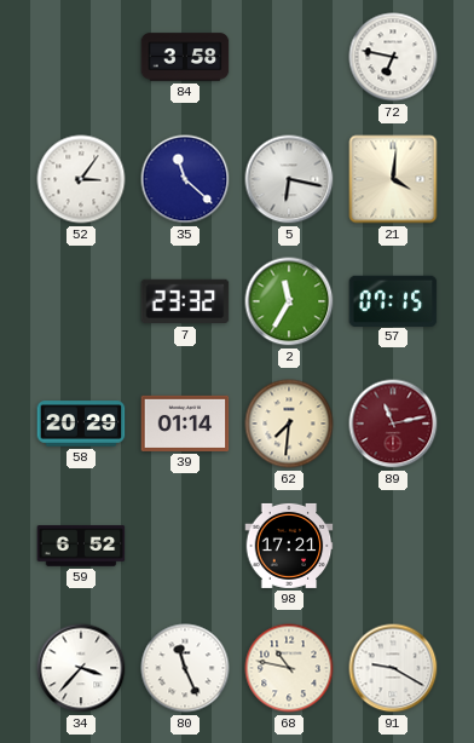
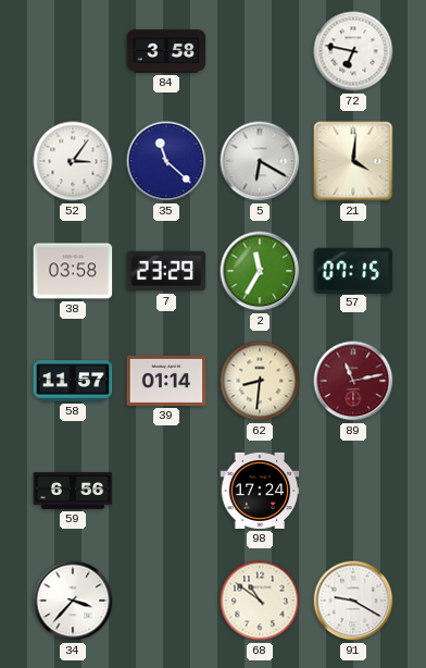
5: 6:17 -> 6:20 (260, 161)
38: none -> 03:58 (73, 271)
7: 23:32 -> 23:29 (166, 271)
58: 20:29 -> 11:57 (73, 381)
62: 7:31 -> 8:31 (260, 381)
59: 6:52 -> 6:56 (73, 491)
98: 17:21 -> 17:24 (260, 491)
80: 11:26 -> none (185, 668)
68: 10:47 -> 10:51 (260, 601)
